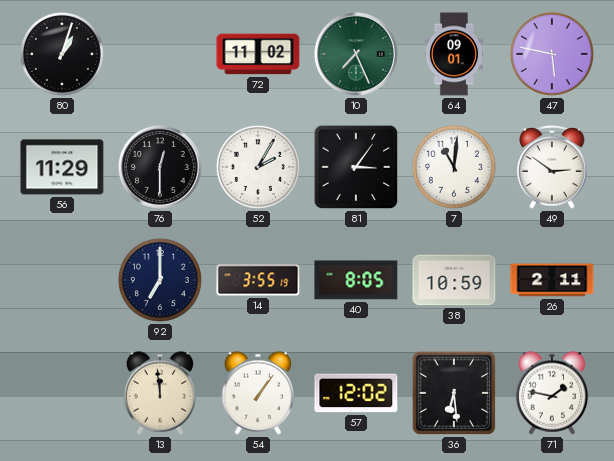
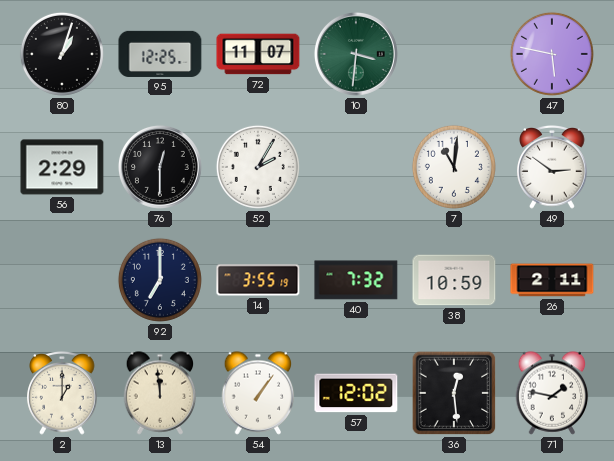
95: none -> 12:25 (160, 54)
72: 11:02 -> 11:07 (258, 54)
10: 7:26 -> 3:31 (356, 54)
64: 09:01 -> none (454, 54)
56: 11:29 -> 2:29 (62, 167)
81: 3:06 -> none (356, 167)
40: 8:05 -> 7:32 (356, 280)
2: none -> 1:00 (62, 393)
36: 6:29 -> 12:29 (454, 393)
